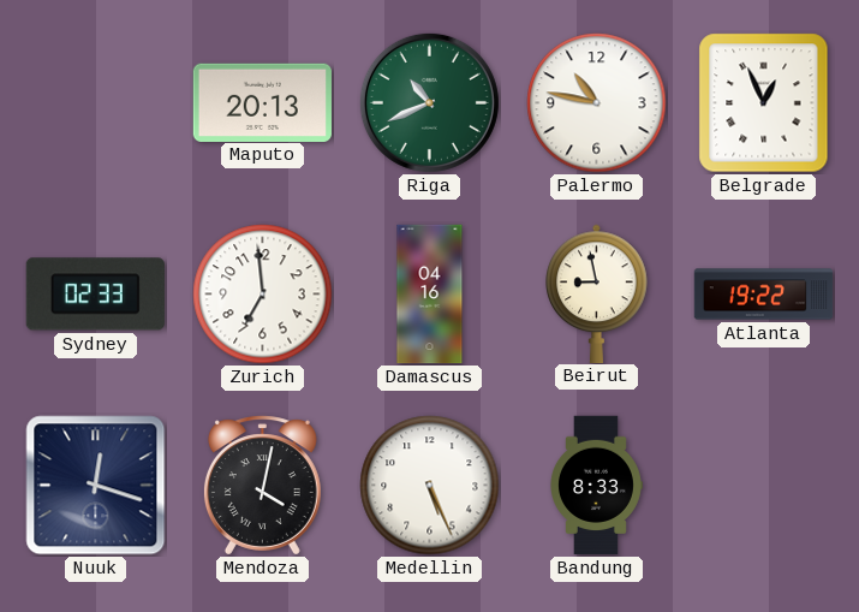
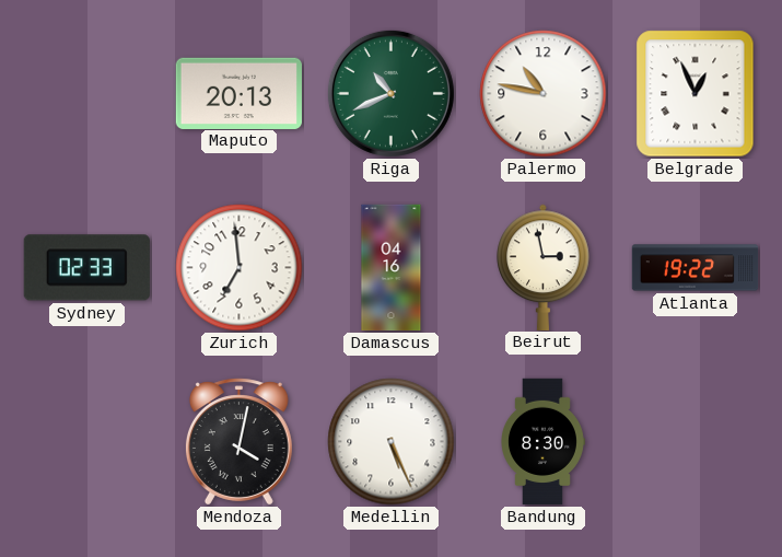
Beirut: 8:58 -> 2:58 (544, 267)
Nuuk: 12:18 -> none (96, 486)
Bandung: 8:33 -> 8:30 (544, 442)
